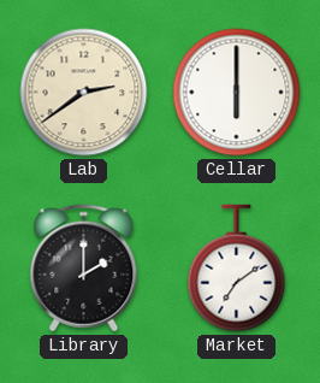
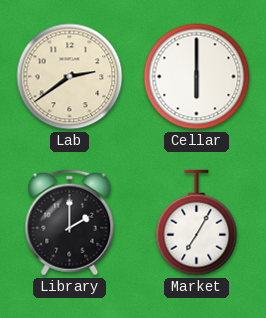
Market: 7:09 -> 7:05 (197, 223)
